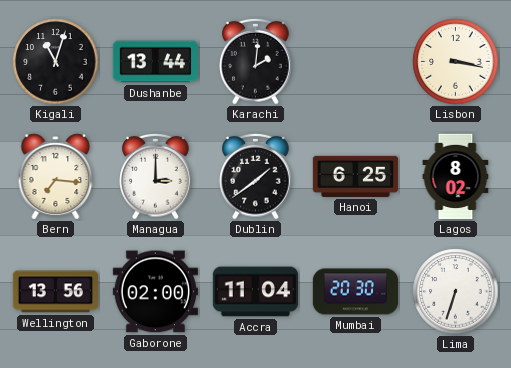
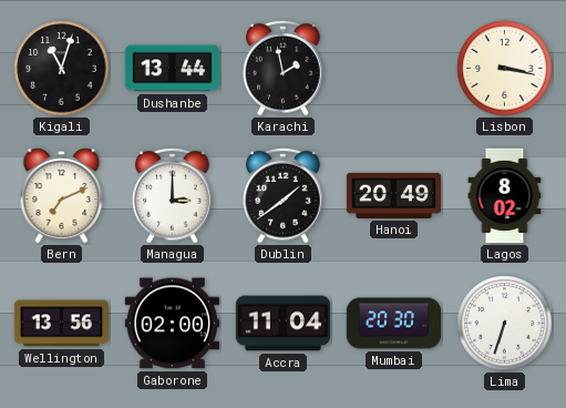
Karachi: 2:01 -> 1:58 (284, 68)
Bern: 7:16 -> 7:11 (62, 196)
Hanoi: 6:25 -> 20:49 (393, 195)
